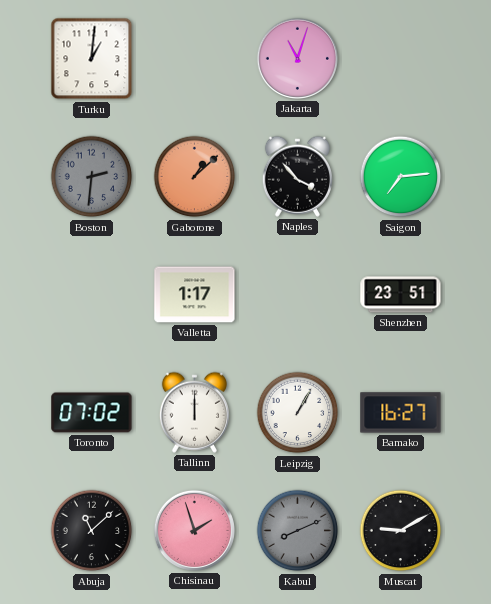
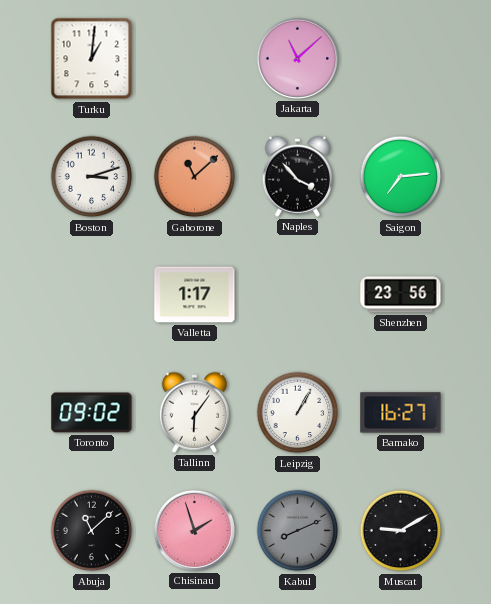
Jakarta: 11:03 -> 11:08 (297, 58)
Boston: 2:31 -> 3:12 (92, 177)
Boston dial: grey -> white (92, 177)
Gaborone: 1:08 -> 11:08 (195, 177)
Shenzhen: 23:51 -> 23:56 (401, 295)
Toronto: 07:02 -> 09:02 (92, 413)
Tallinn: 12:00 -> 6:06 (194, 412)
